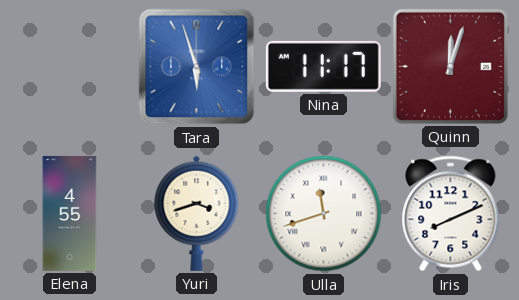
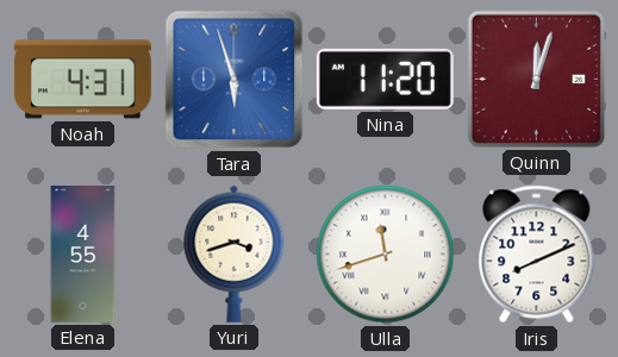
Noah: none -> 4:31 (82, 80)
Nina: 11:17 -> 11:20 (385, 79)
